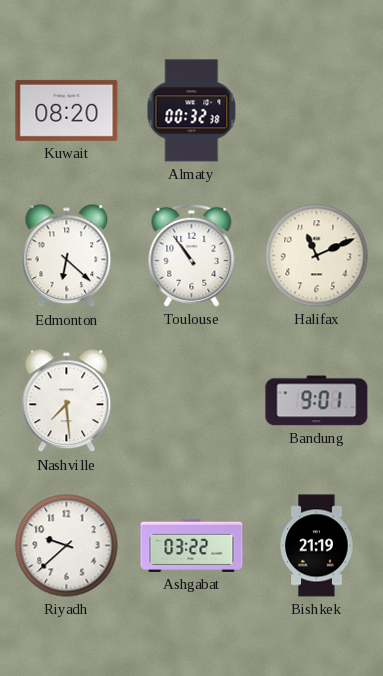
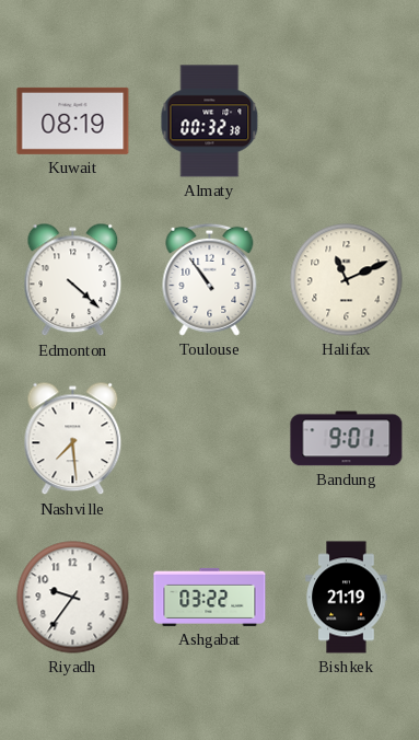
Kuwait: 08:20 -> 08:19 (73, 120)
Edmonton: 6:22 -> 4:22 (73, 280)
Riyadh: 9:38 -> 9:36 (73, 598)
